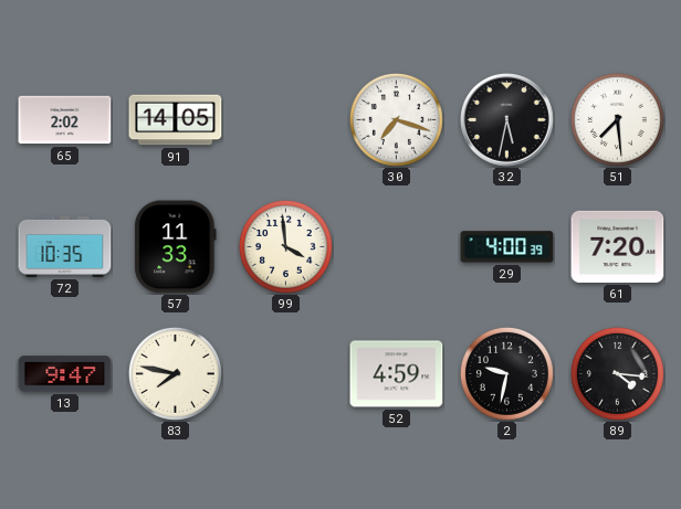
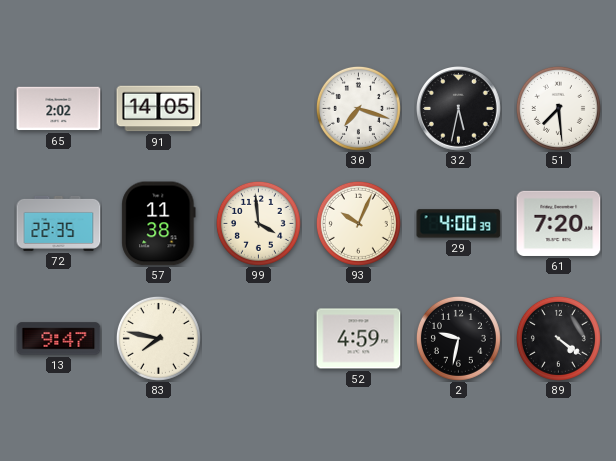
72: 10:35 -> 22:35 (59, 223)
57: 11:33 -> 11:38 (159, 224)
93: none -> 10:04 (358, 223)
89: 4:16 -> 4:21 (558, 338)
